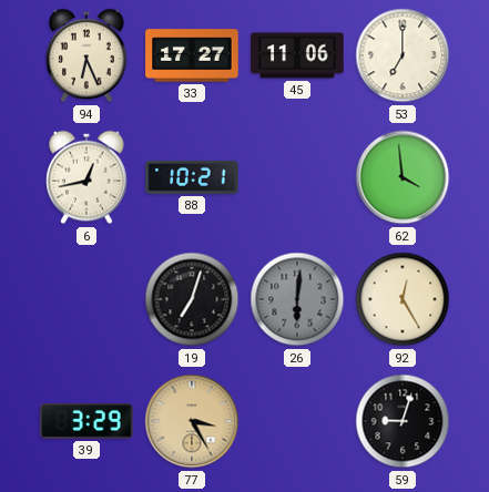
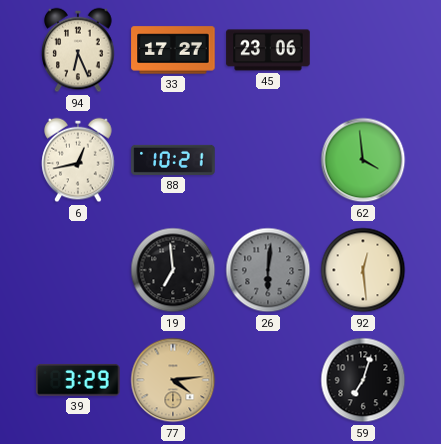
45: 11:06 -> 23:06 (268, 50)
53: 7:00 -> none (403, 55)
19: 7:03 -> 6:59 (173, 270)
92: 12:25 -> 12:29 (363, 270)
77: 3:25 -> 4:14 (173, 380)
59: 9:03 -> 7:03 (363, 380)
